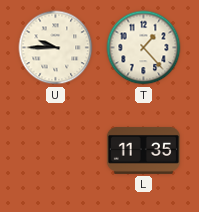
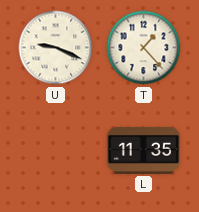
U: 9:45 -> 9:19 (56, 48)
